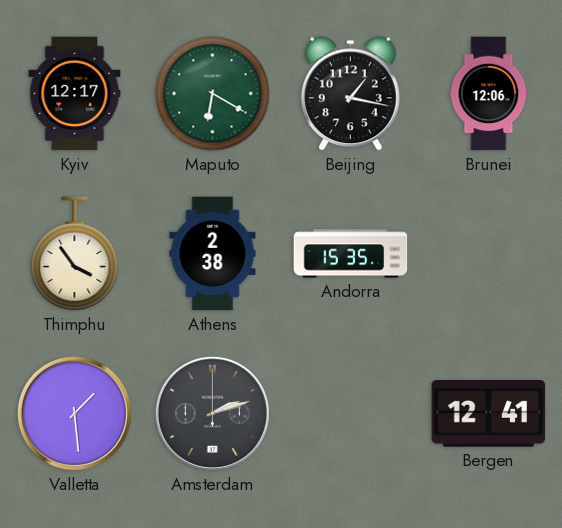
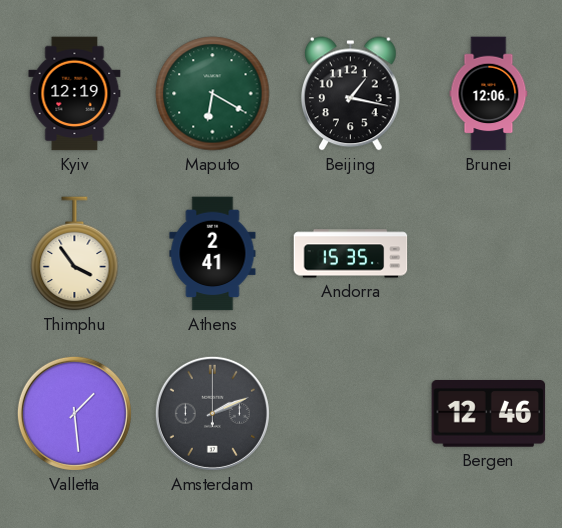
Kyiv: 12:17 -> 12:19 (75, 94)
Athens: 2:38 -> 2:41 (213, 254)
Amsterdam: 2:12 -> 2:11 (212, 413)
Bergen: 12:41 -> 12:46 (489, 414)
